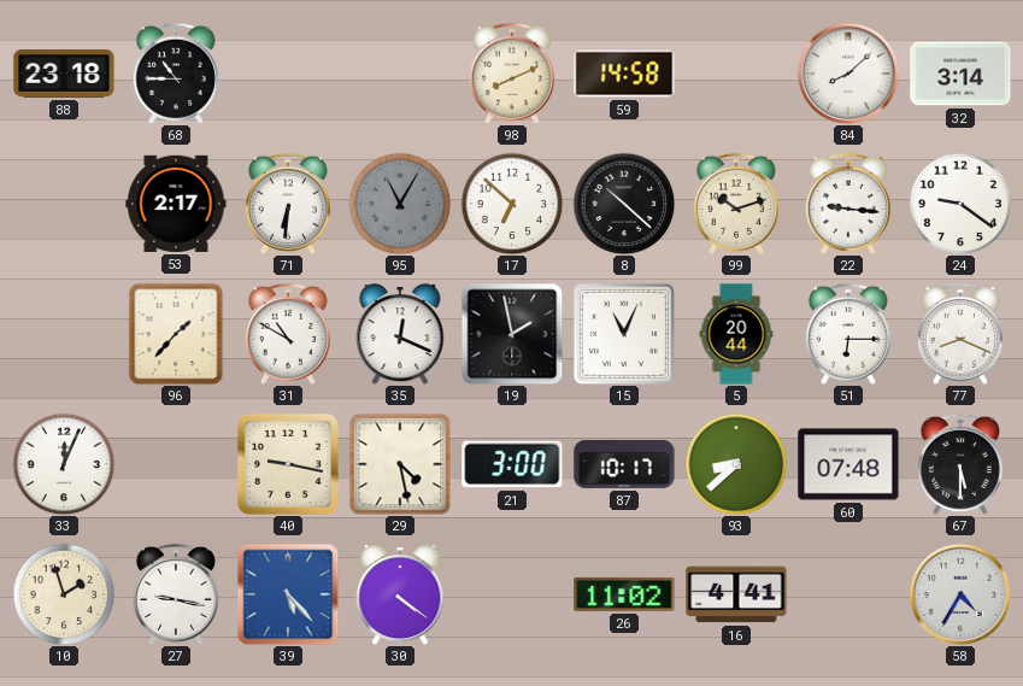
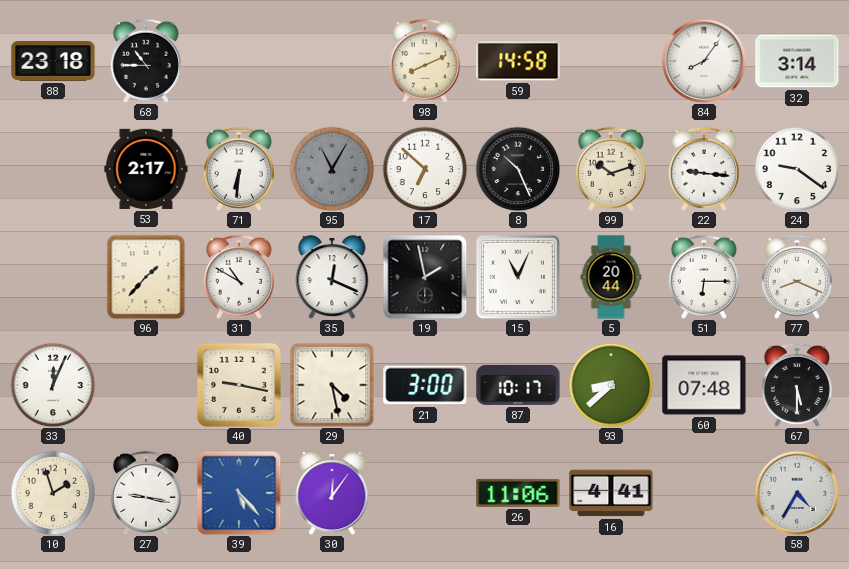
84: 8:08 -> 8:06 (704, 61)
8: 10:22 -> 10:26 (518, 169)
30: 4:21 -> 12:06 (332, 493)
26: 11:02 -> 11:06 (518, 493)
